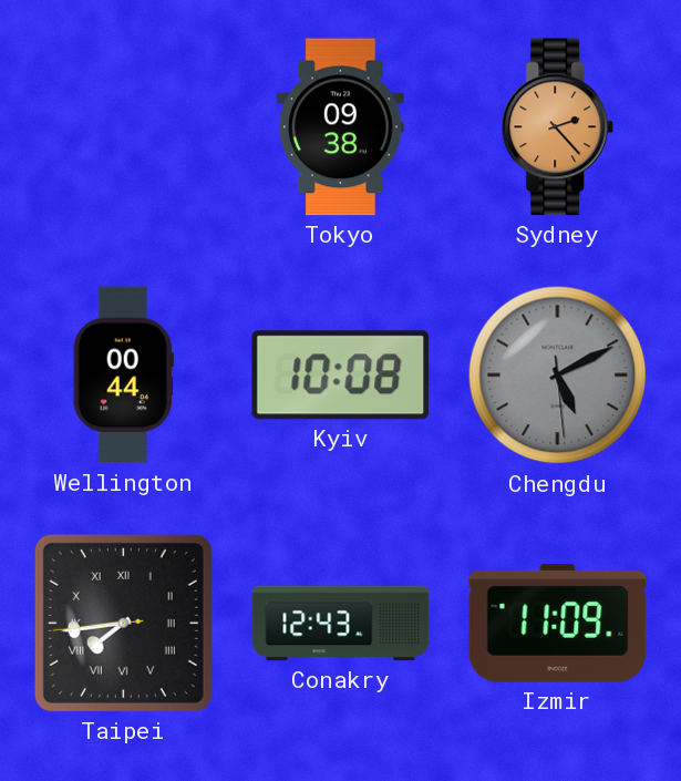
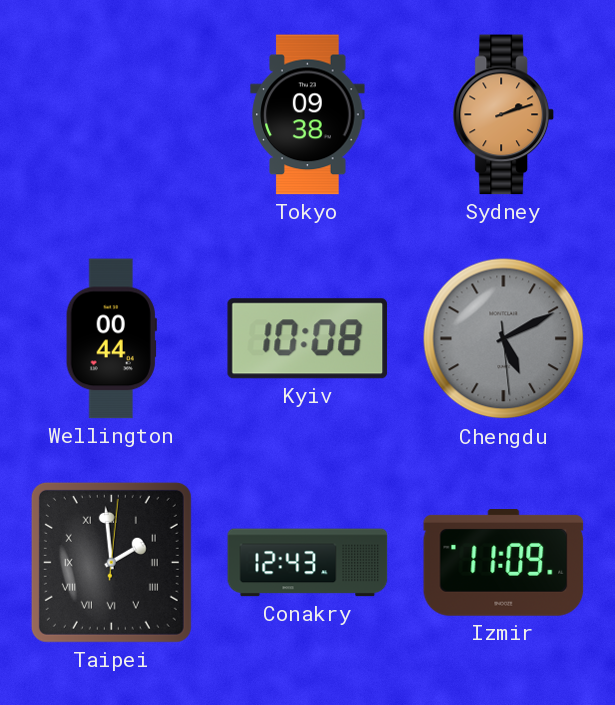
Sydney: 2:23 -> 2:12 (504, 115)
Taipei: 7:43 -> 1:59 (111, 562)
